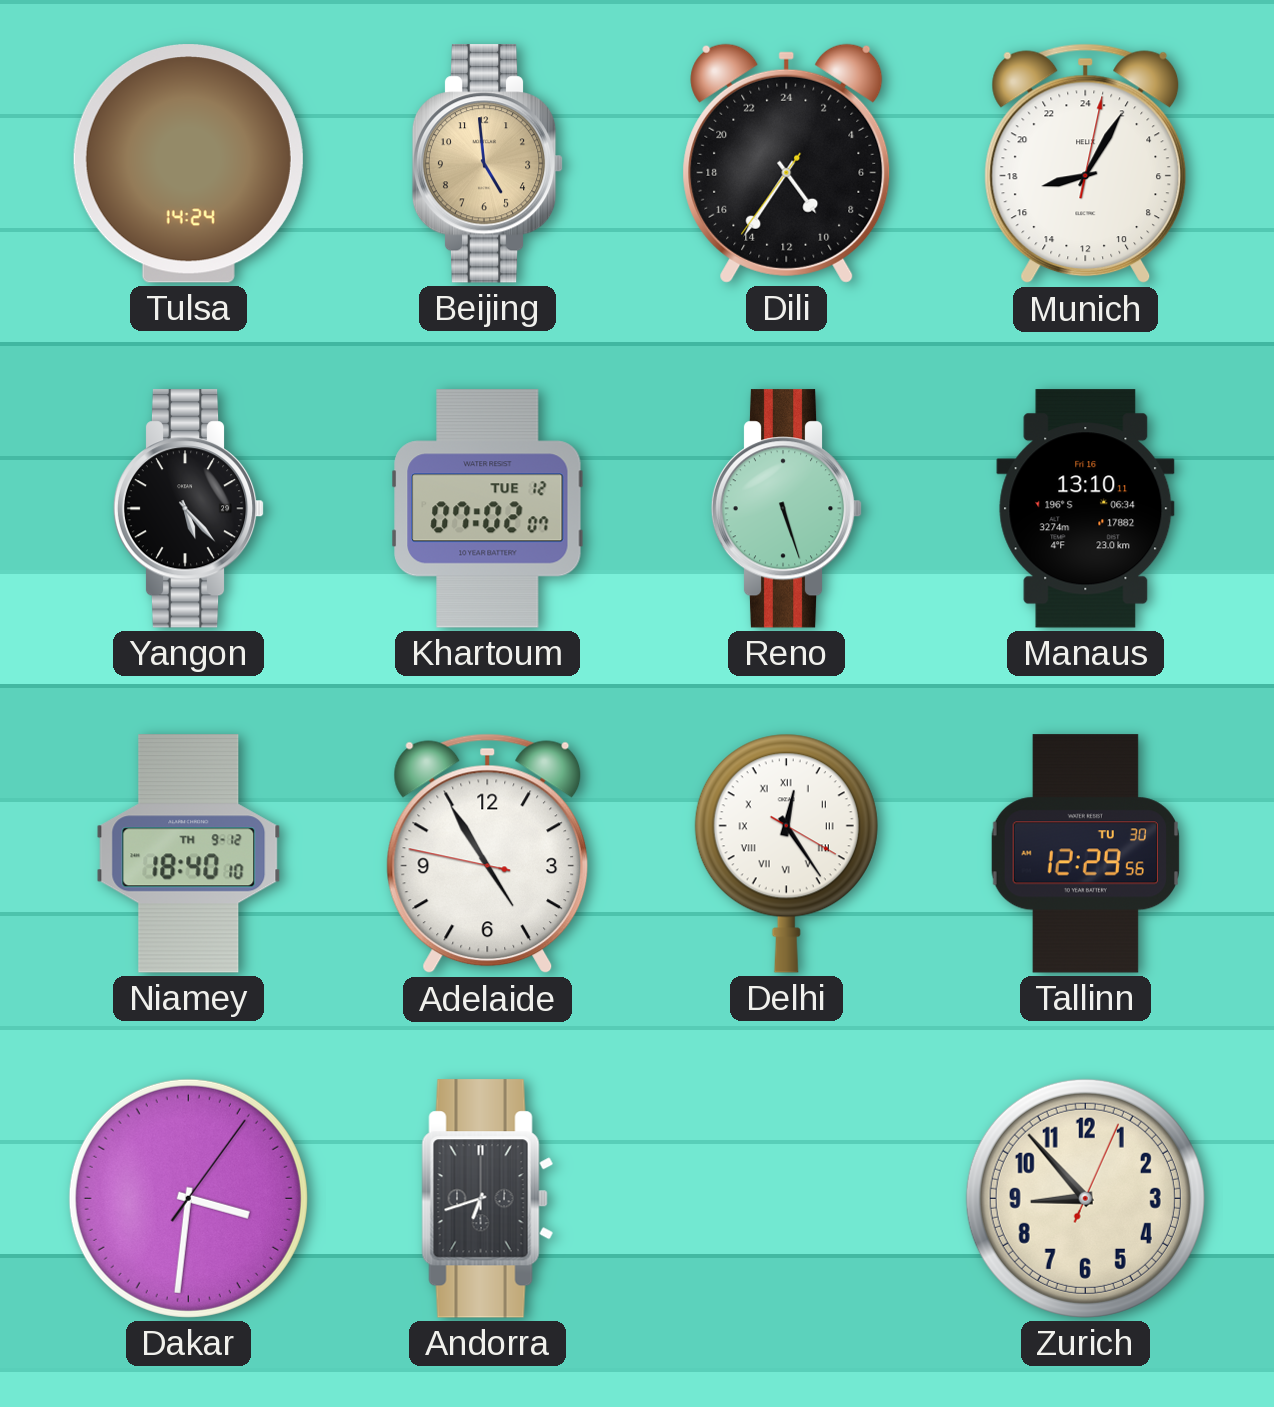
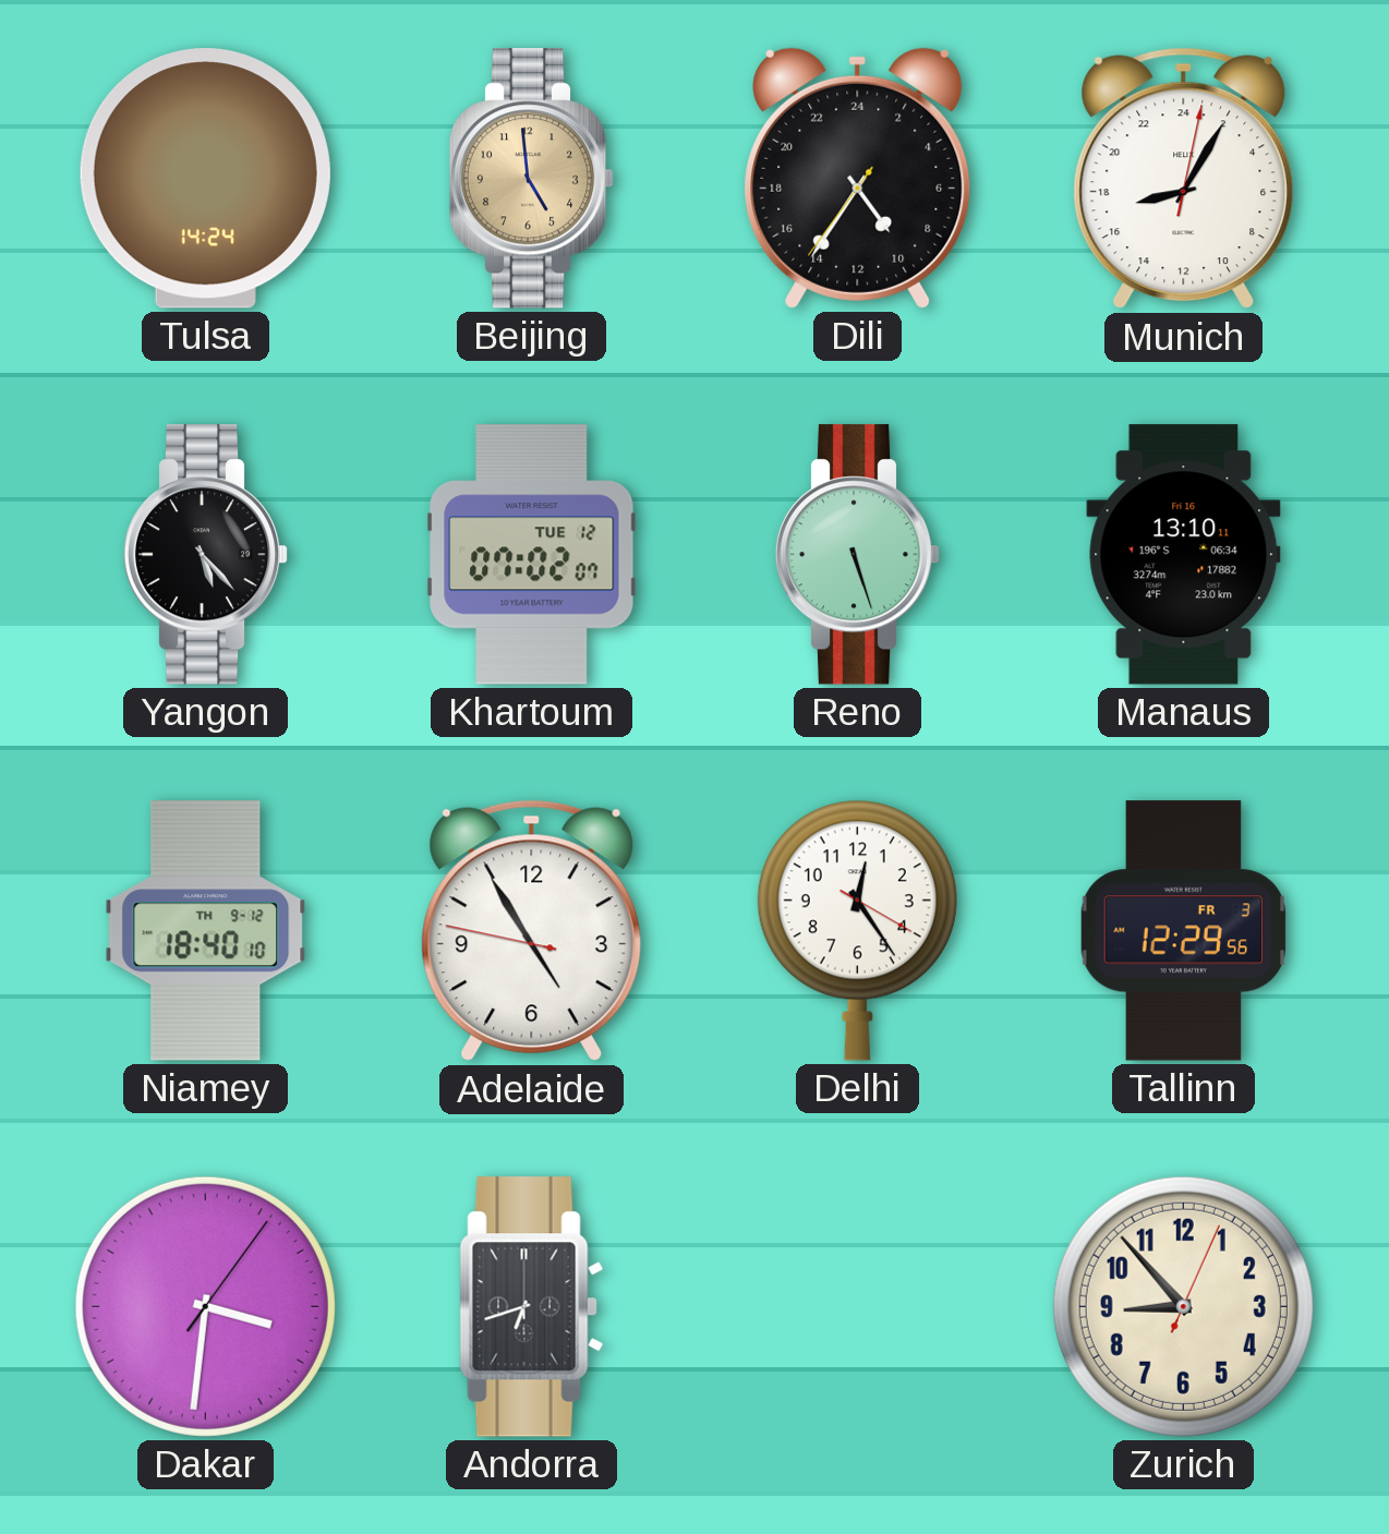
Delhi numerals: Roman -> Arabic (857, 930)
Tallinn date: TU 30 -> FR 3 (1183, 931)
